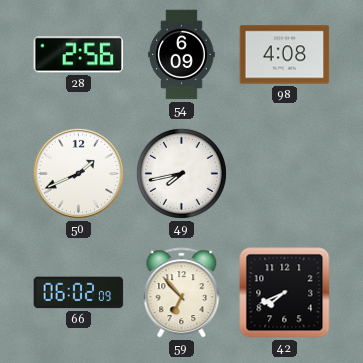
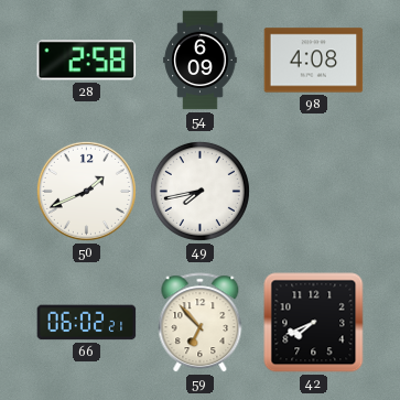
28: 2:56 -> 2:58 (87, 61)
66: 06:02:09 -> 06:02:21 (87, 323)
